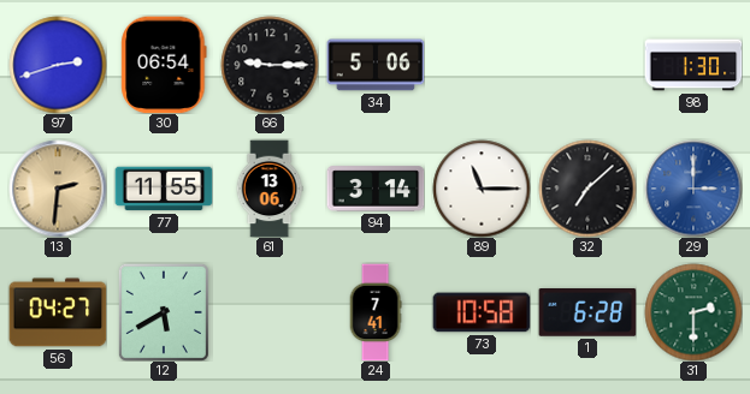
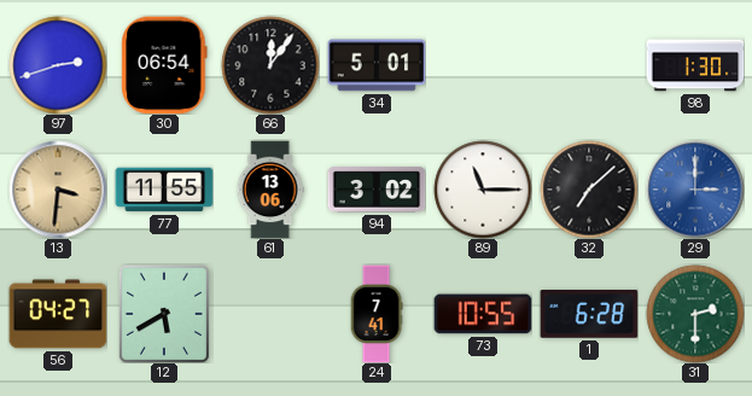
66: 9:15 -> 12:06 (270, 65)
34: 5:06 -> 5:01 (377, 65)
13: 2:31 -> 3:31 (58, 190)
94: 3:14 -> 3:02 (377, 190)
73: 10:58 -> 10:55 (483, 314)
